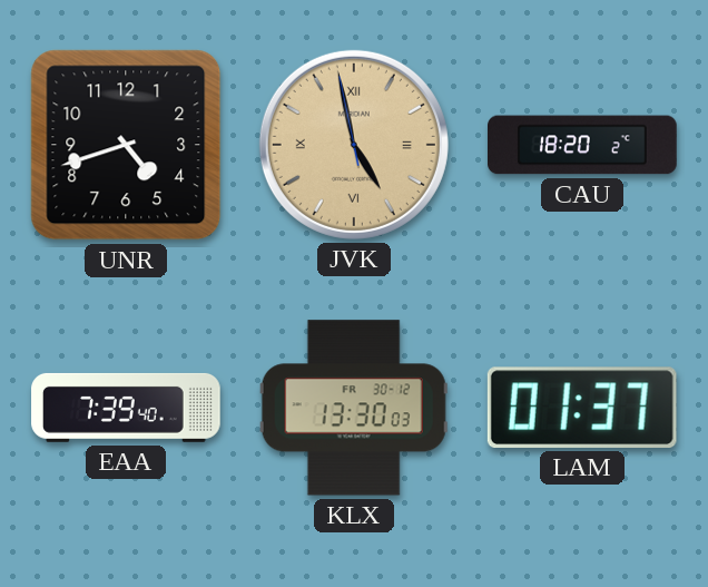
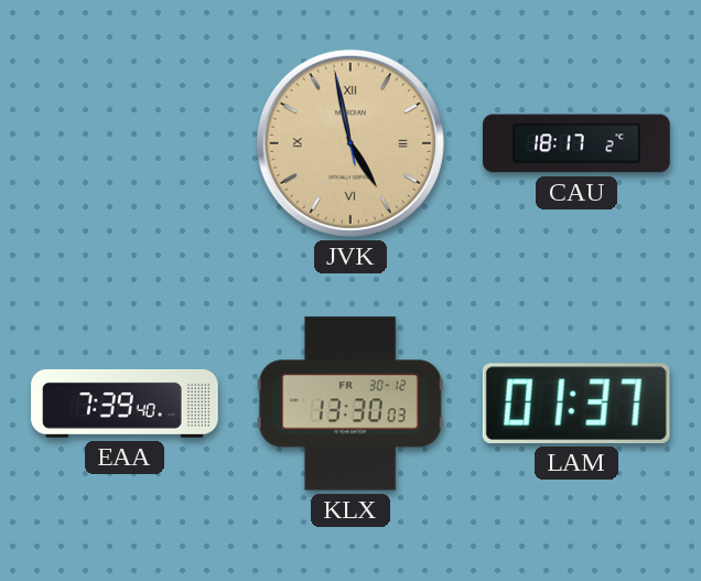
UNR: 4:42 -> none (126, 145)
CAU: 18:20 -> 18:17 (576, 143)
